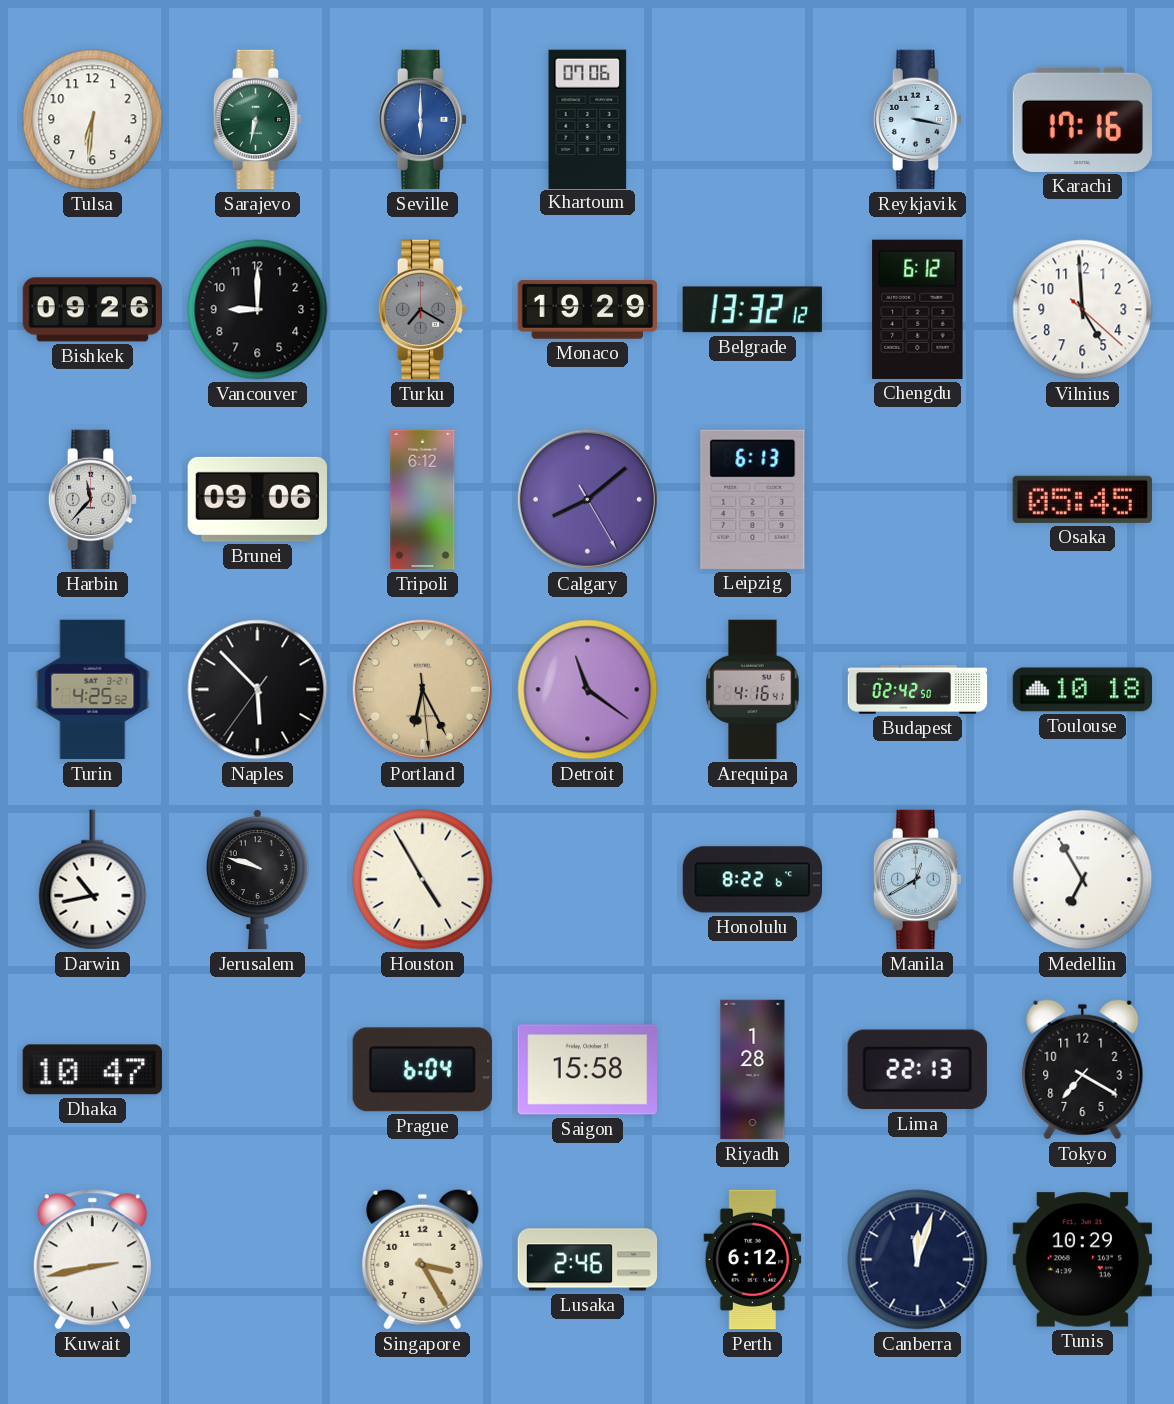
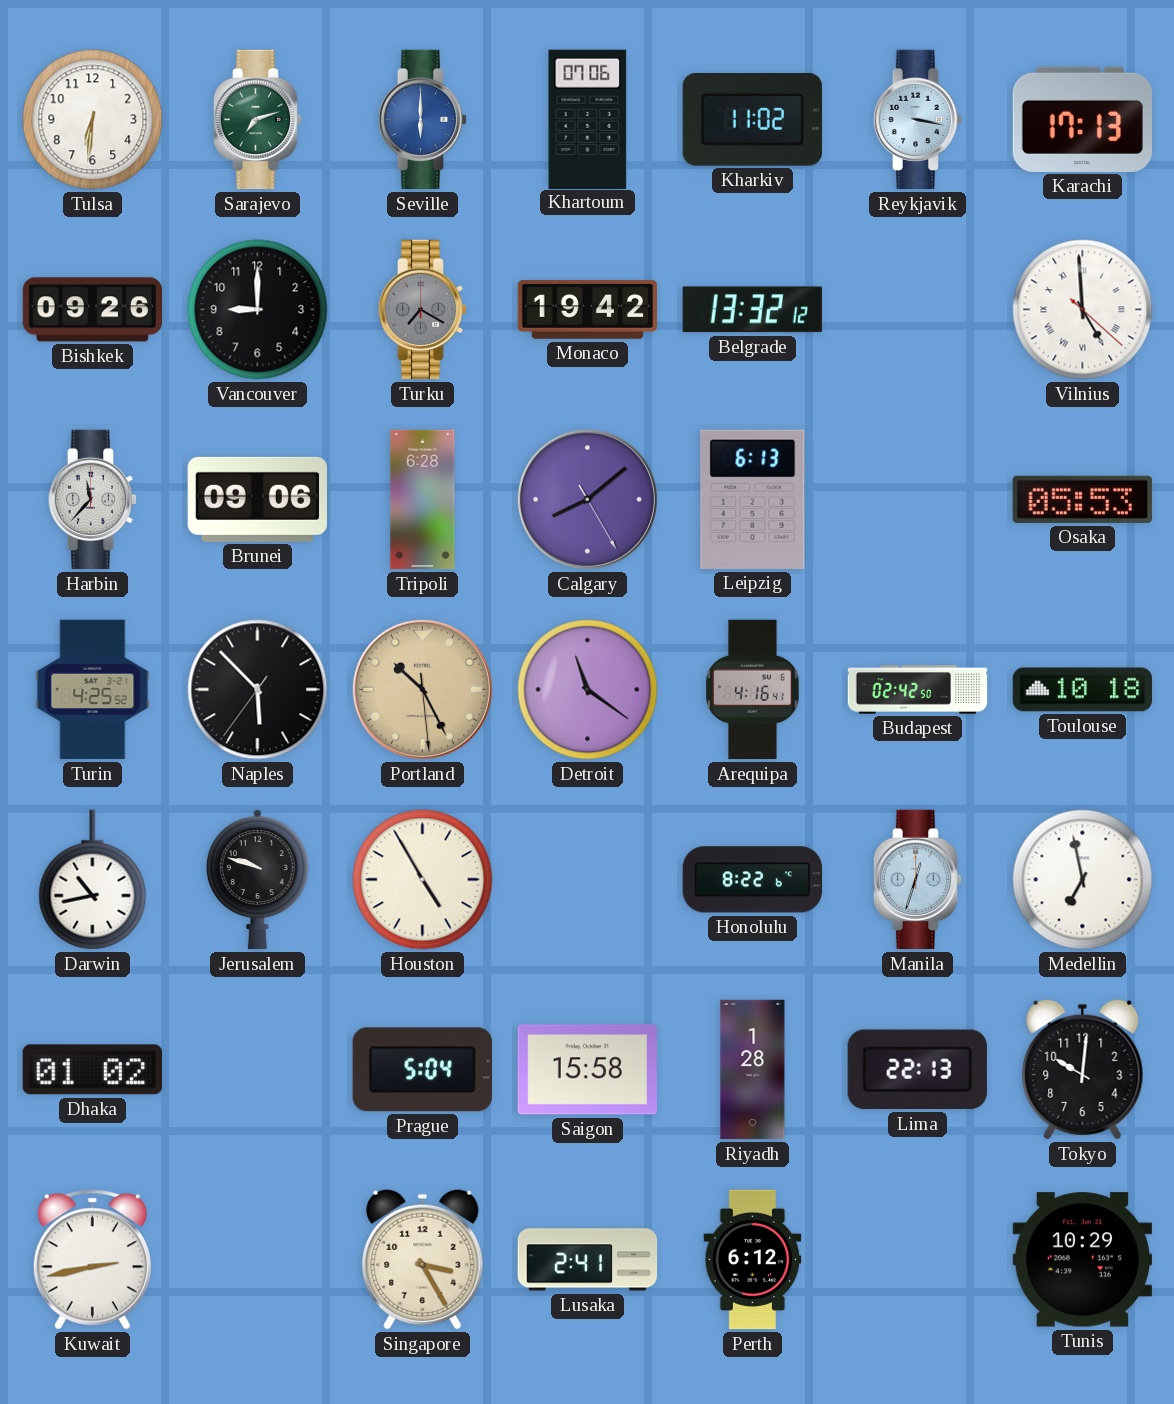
Sarajevo: 6:32 -> 7:12 (258, 120)
Kharkiv: none -> 11:02 (752, 120)
Karachi: 17:16 -> 17:13 (1082, 119)
Monaco: 19:29 -> 19:42 (588, 310)
Chengdu: 6:12 -> none (918, 309)
Vilnius numerals: Arabic -> Roman (1083, 310)
Tripoli: 6:12 -> 6:28 (423, 500)
Osaka: 05:45 -> 05:53 (1082, 499)
Portland: 6:25 -> 10:25 (422, 689)
Manila: 12:40 -> 12:33 (918, 880)
Medellin: 6:55 -> 6:58 (1083, 880)
Dhaka: 10:47 -> 01:02 (92, 1070)
Prague: 6:04 -> 5:04 (422, 1070)
Tokyo: 7:20 -> 10:01 (1083, 1070)
Lusaka: 2:46 -> 2:41 (588, 1260)
Canberra: 12:03 -> none (918, 1260)
